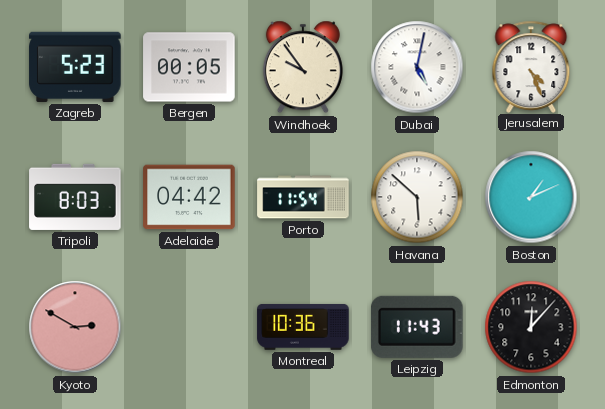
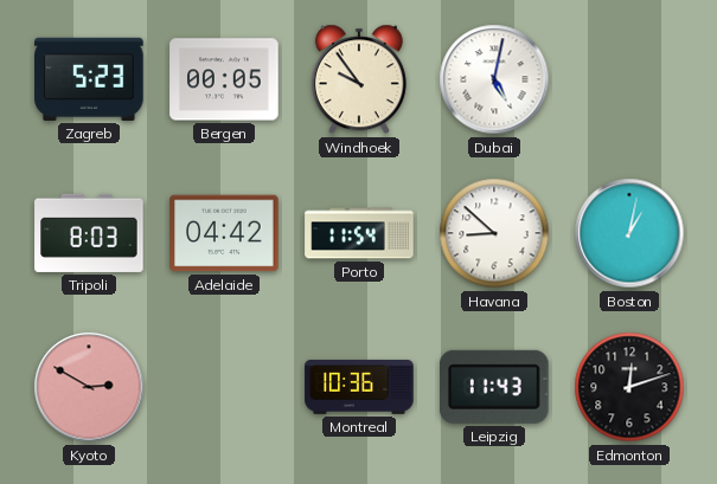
Jerusalem: 4:26 -> none (531, 66)
Havana: 5:52 -> 8:52 (494, 233)
Boston: 1:11 -> 1:02 (629, 233)
Edmonton: 12:07 -> 12:12 (629, 387)
